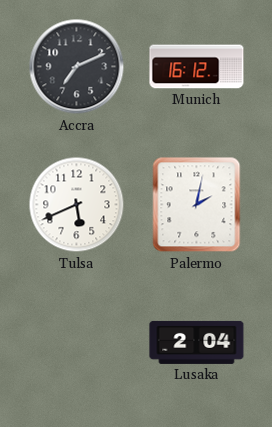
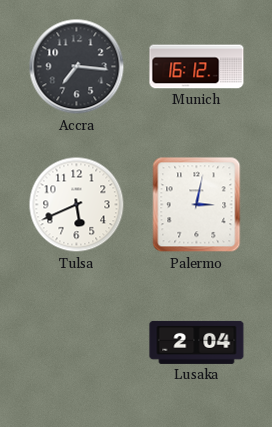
Accra: 7:11 -> 7:16 (77, 67)
Palermo: 2:02 -> 3:02 (197, 205)
